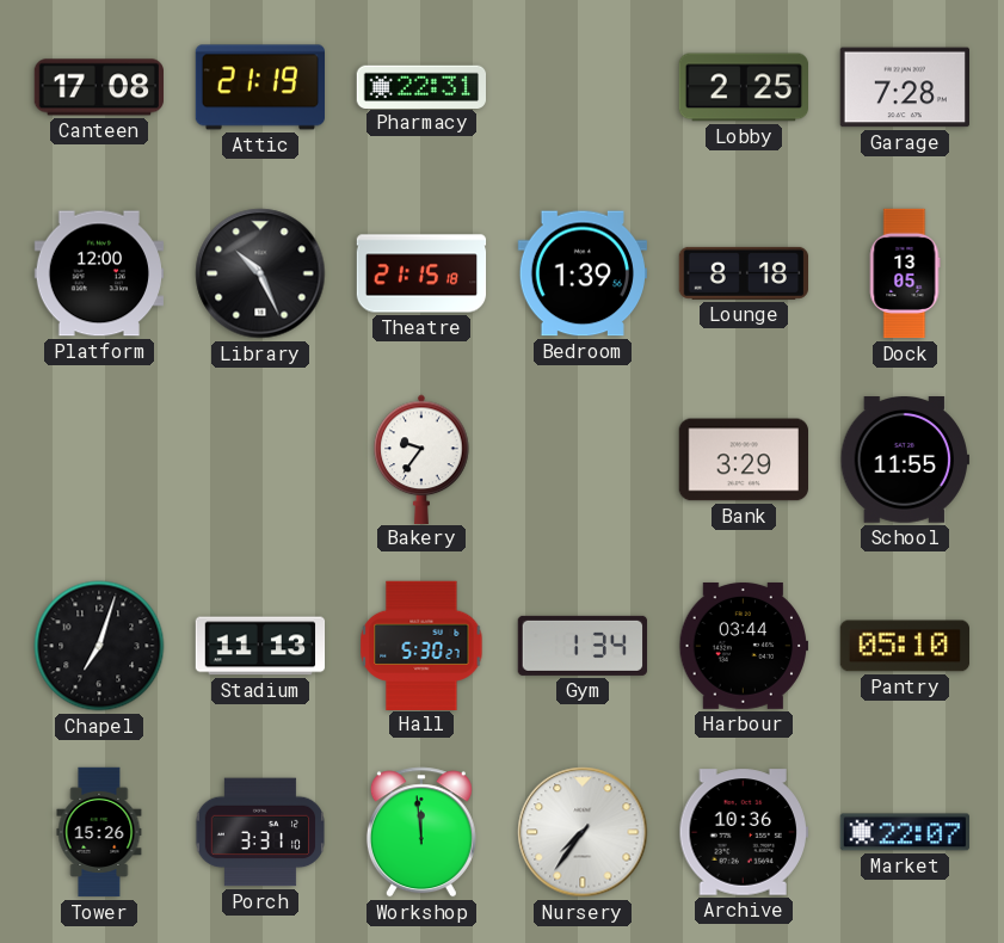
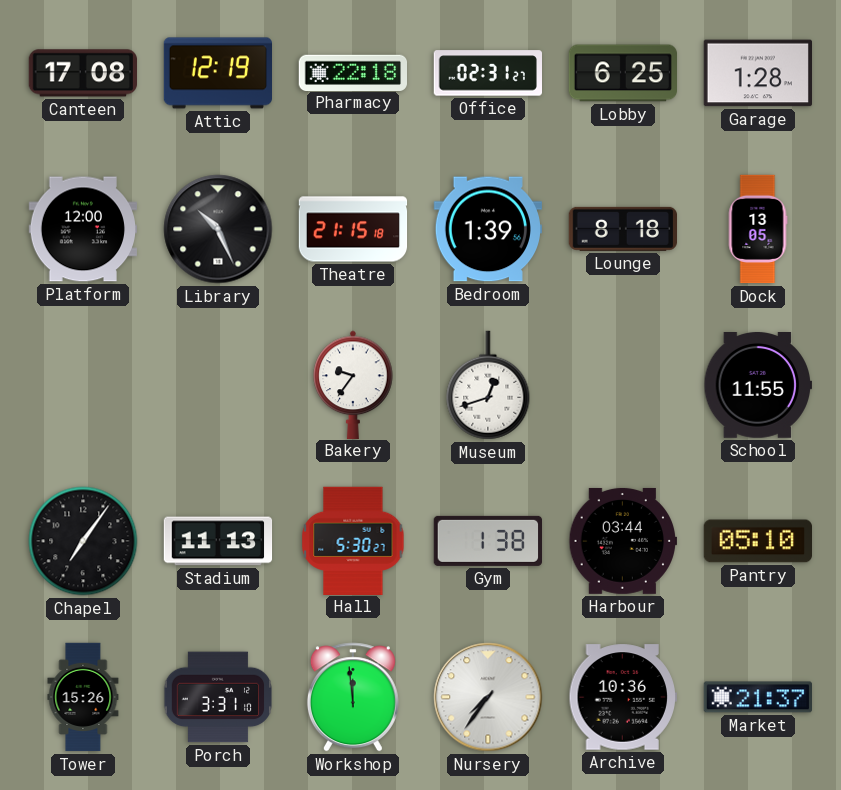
Attic: 21:19 -> 12:19 (217, 73)
Pharmacy: 22:31 -> 22:18 (352, 72)
Office: none -> 02:31 (487, 73)
Lobby: 2:25 -> 6:25 (622, 73)
Garage: 7:28 -> 1:28 (757, 73)
Museum: none -> 12:42 (488, 385)
Bank: 3:29 -> none (743, 460)
Chapel: 7:03 -> 7:06 (83, 541)
Gym: 1:34 -> 1:38 (487, 541)
Market: 22:07 -> 21:37 (757, 697)
